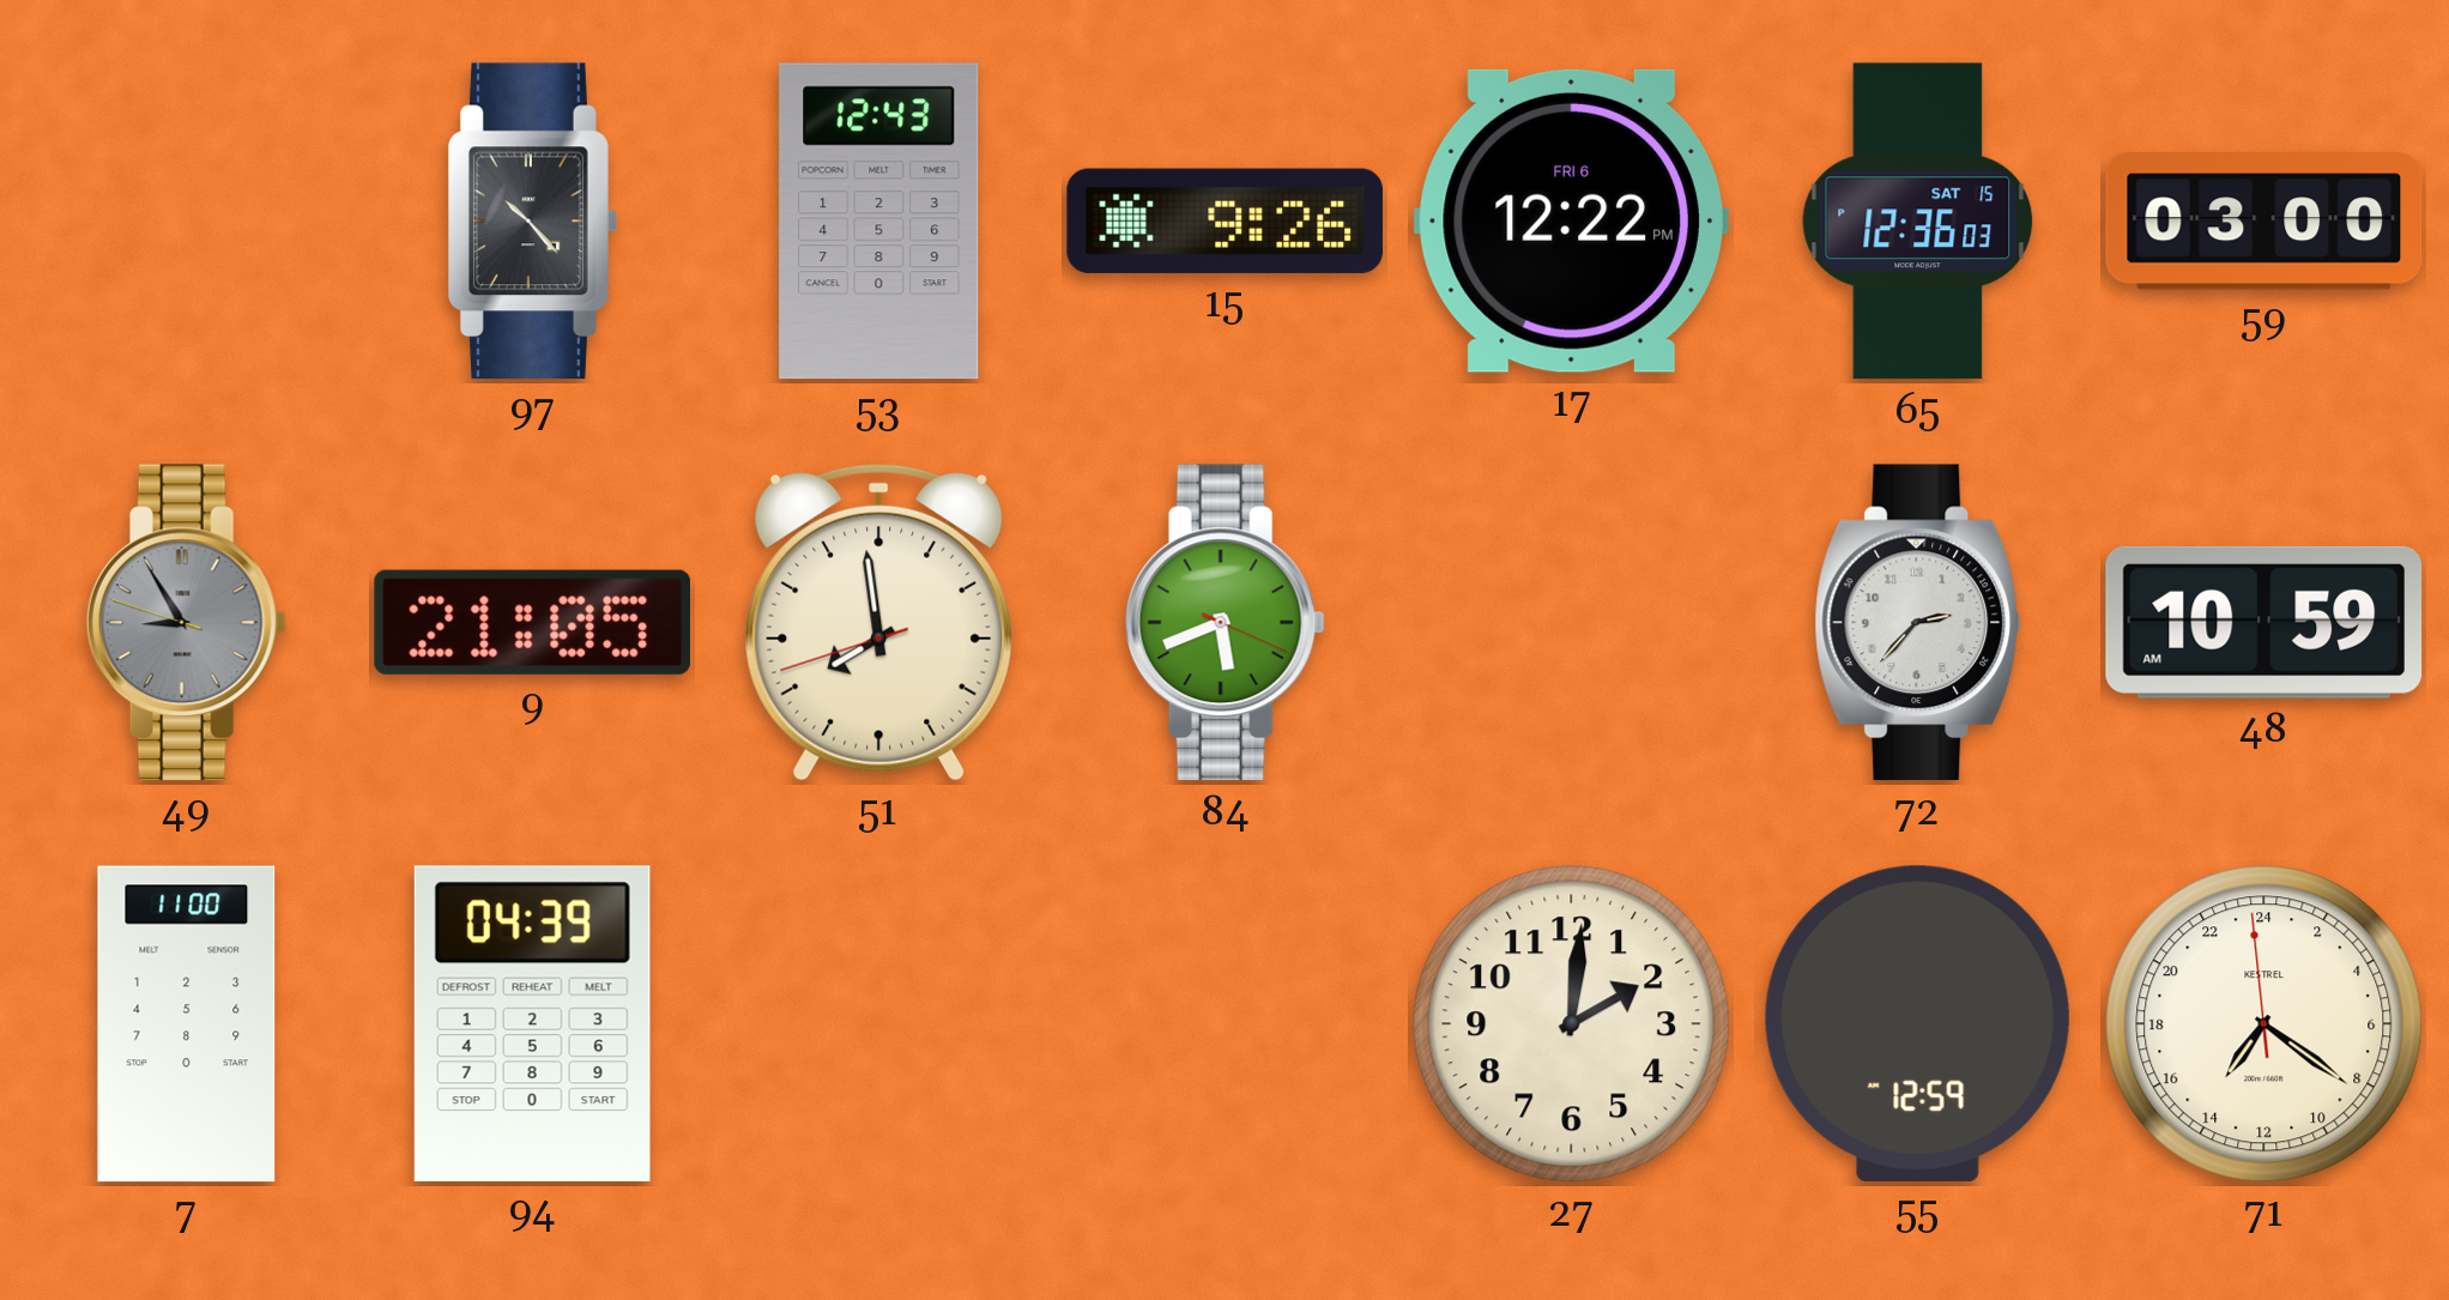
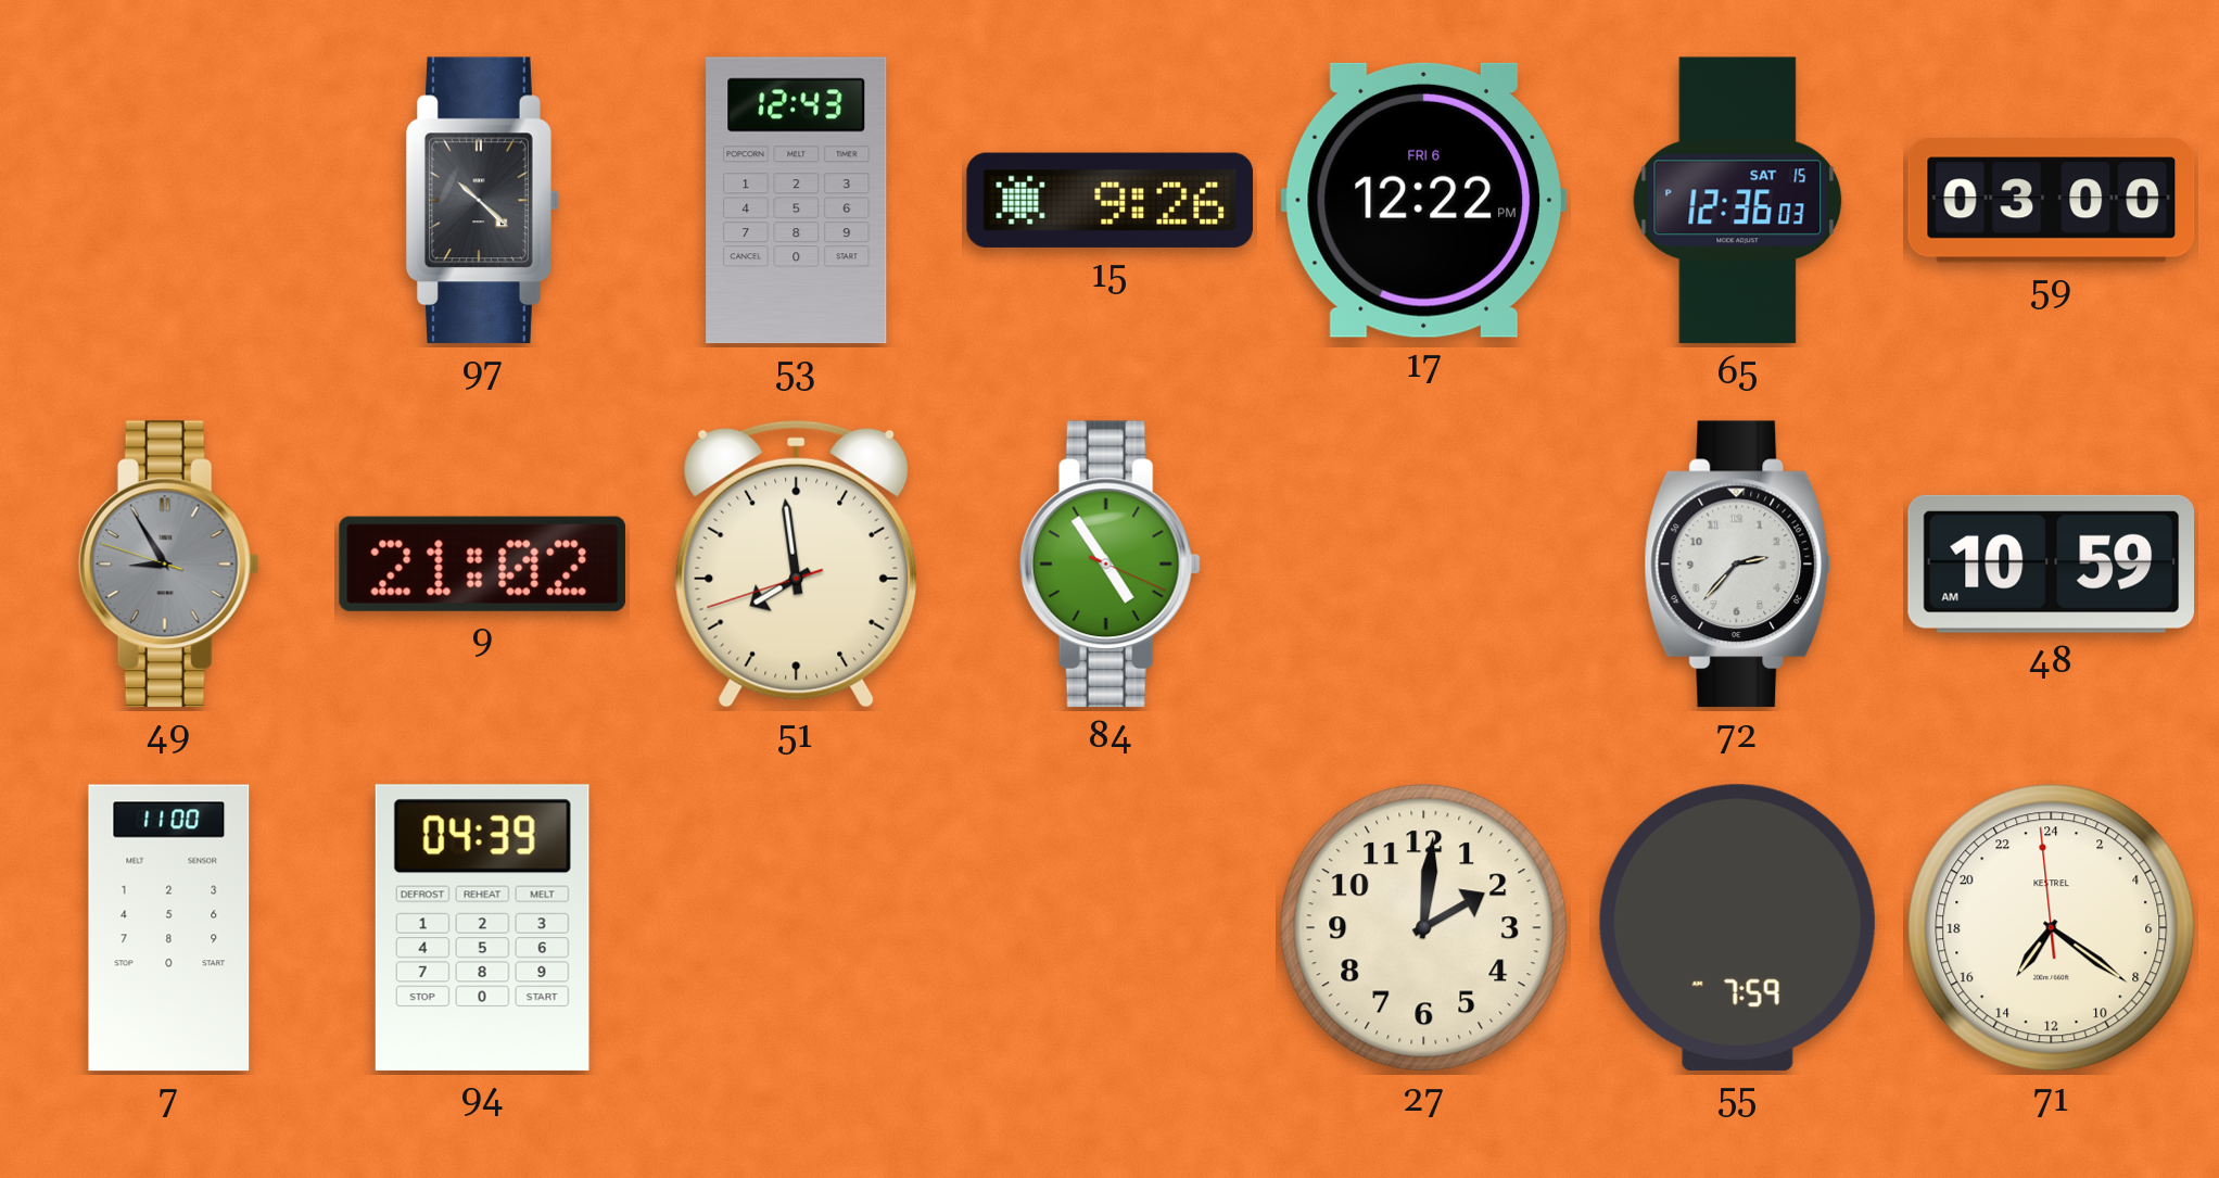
97: 10:23 -> 10:22 (483, 201)
9: 21:05 -> 21:02 (482, 563)
84: 5:41 -> 4:54 (1109, 565)
55: 12:59 -> 7:59 (1737, 927)
